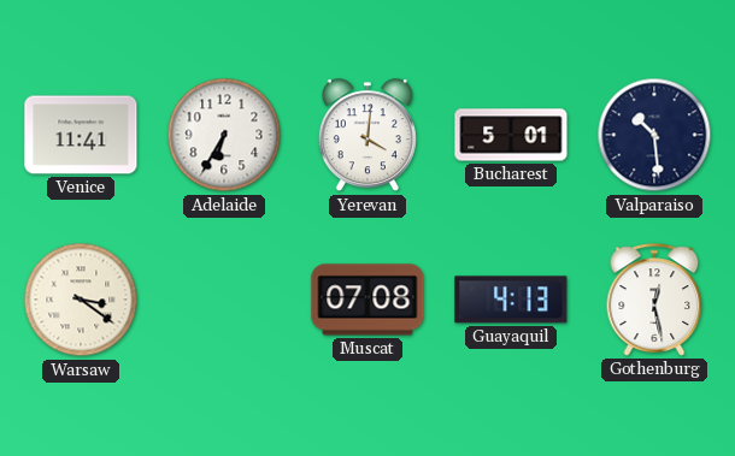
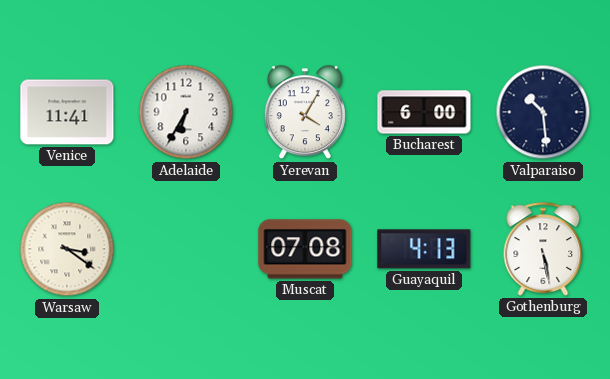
Yerevan: 4:01 -> 4:05 (305, 113)
Bucharest: 5:01 -> 6:00 (424, 112)
Gothenburg: 12:28 -> 5:28 (543, 249)
